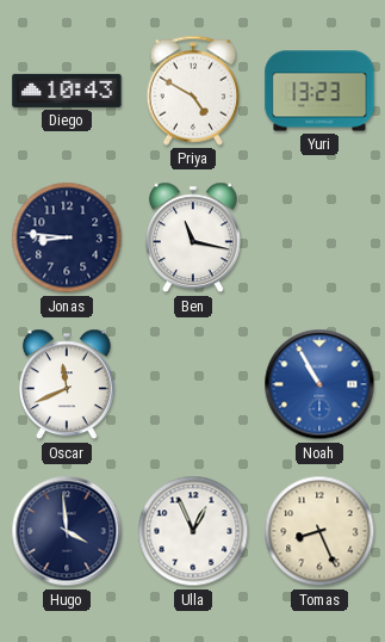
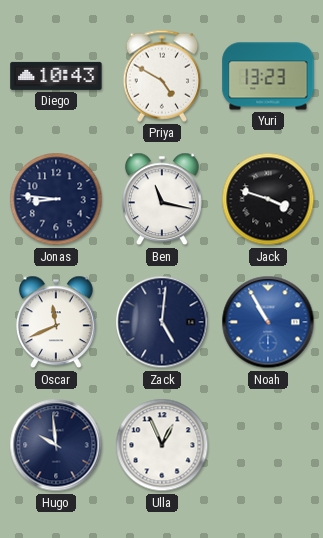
Jack: none -> 3:48 (268, 199)
Zack: none -> 5:01 (162, 322)
Hugo: 3:59 -> 9:59 (56, 445)
Tomas: 8:26 -> none (319, 531)
